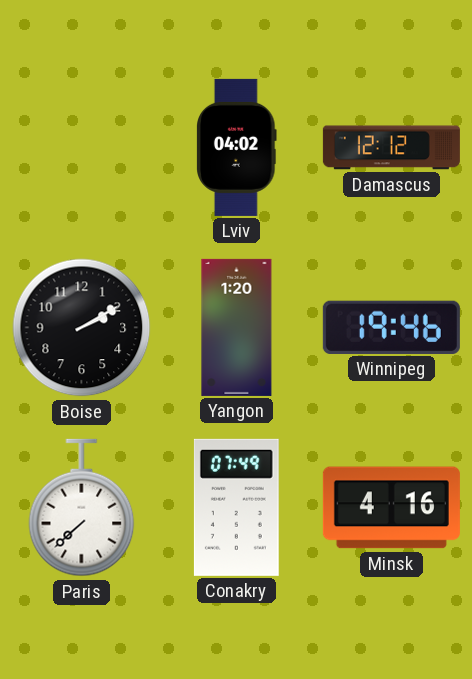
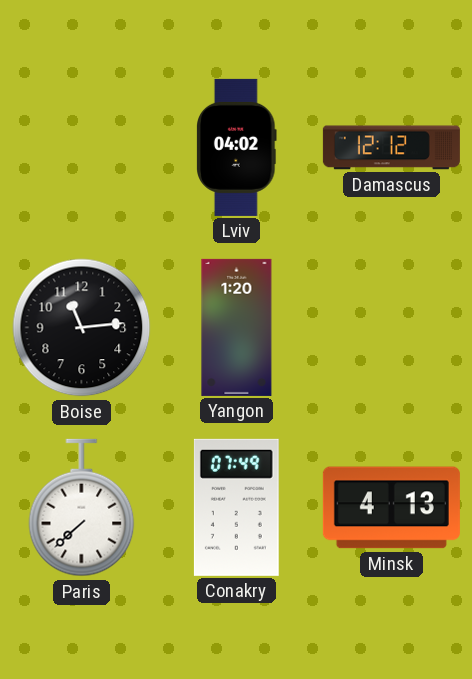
Boise: 2:10 -> 11:14 (82, 328)
Winnipeg: 19:46 -> none (391, 327)
Minsk: 4:16 -> 4:13 (391, 508)
